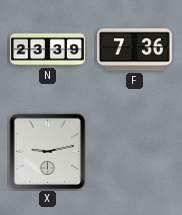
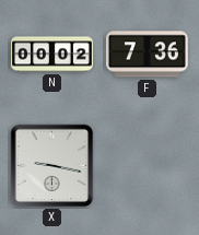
N: 23:39 -> 00:02 (52, 55)
X: 9:13 -> 9:17 (52, 166)
